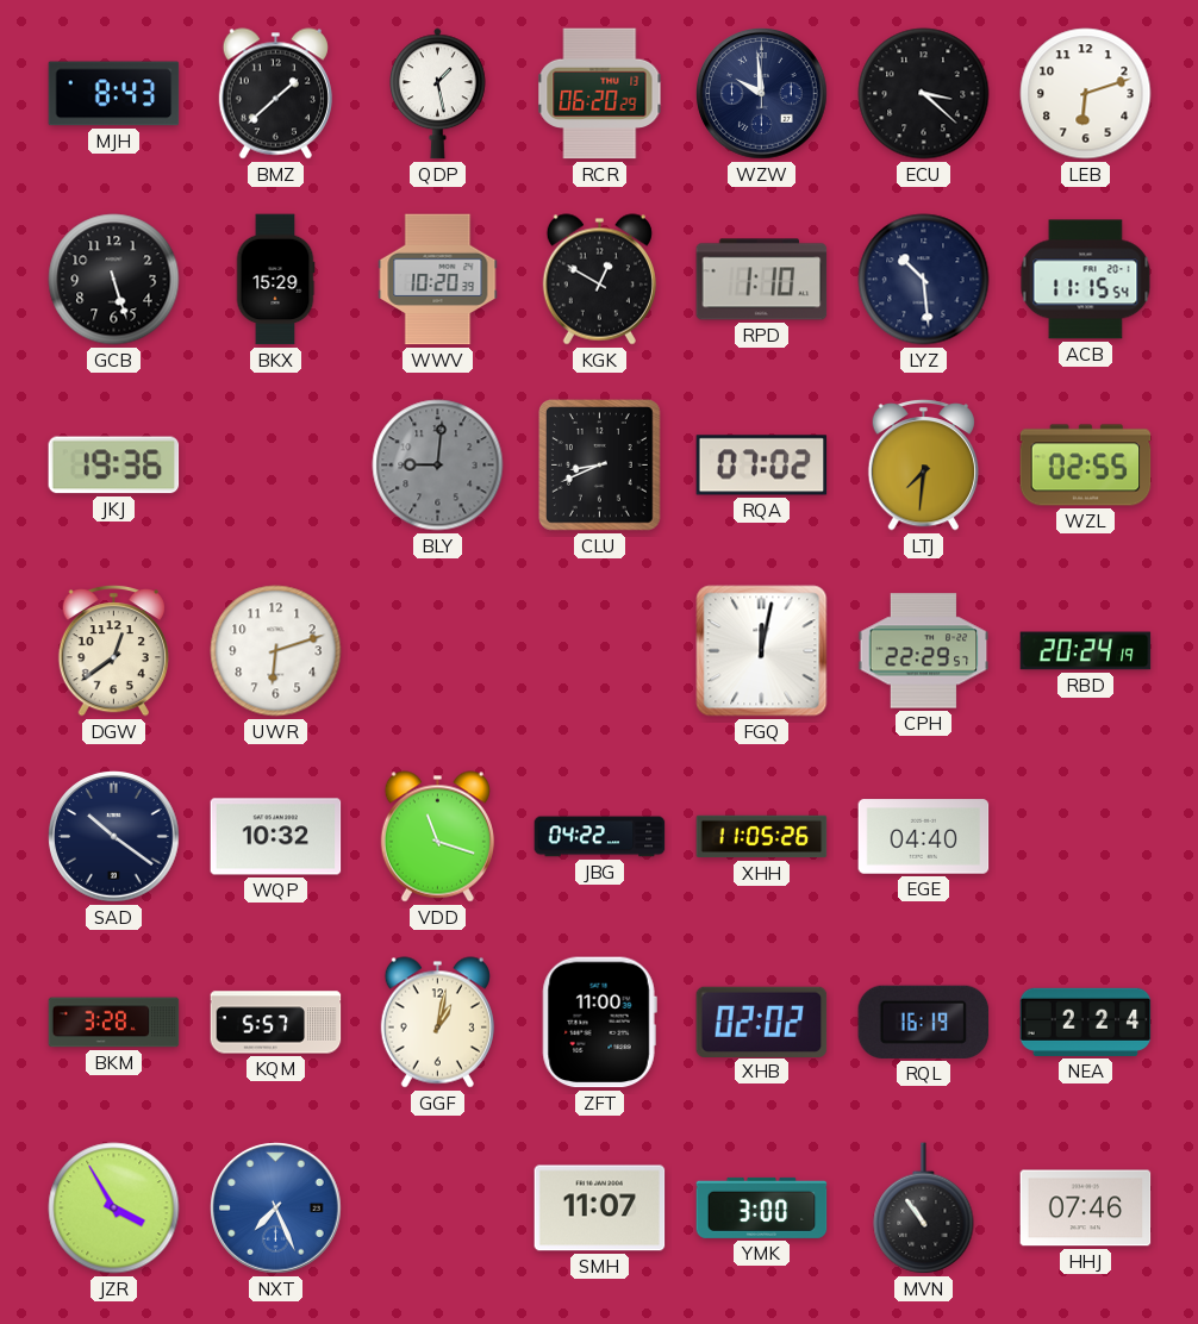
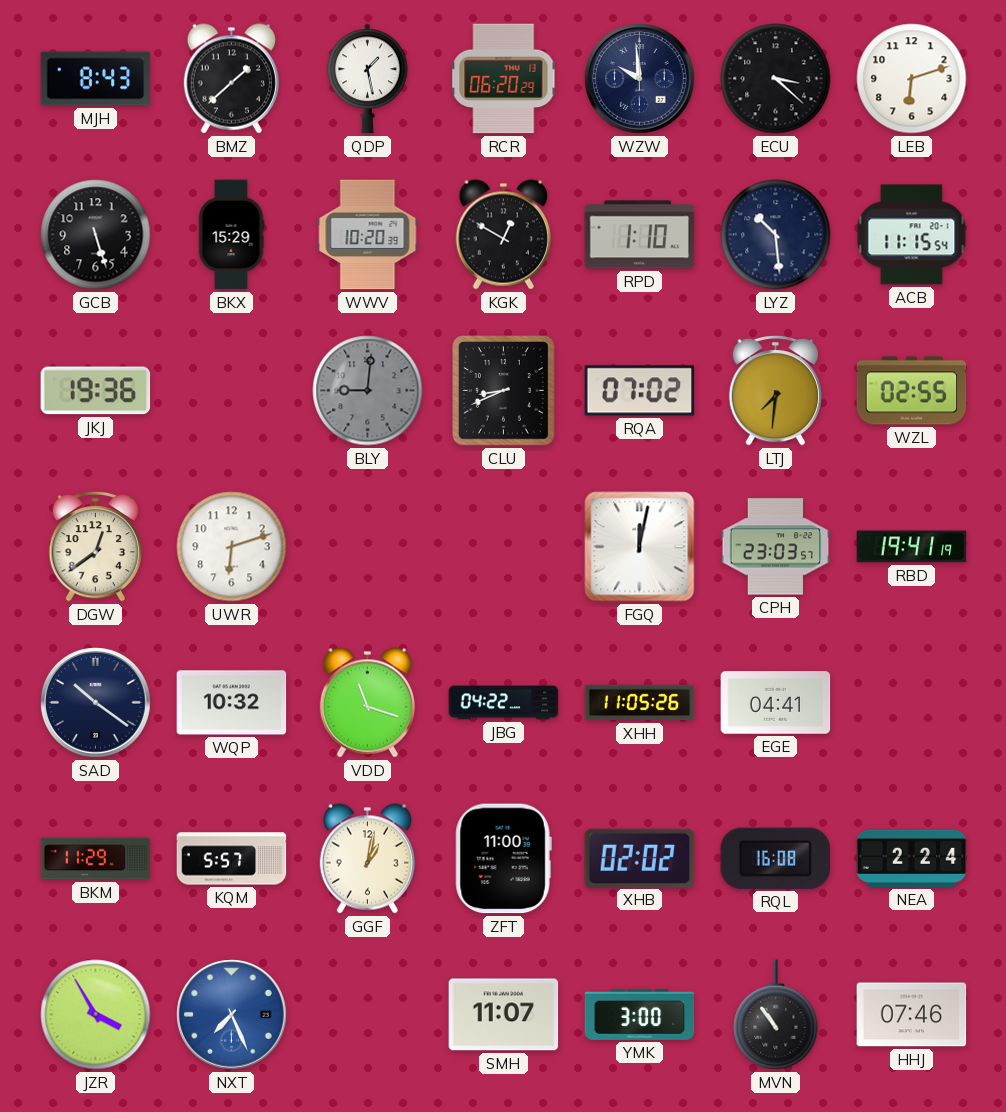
CPH: 22:29 -> 23:03 (776, 547)
RBD: 20:24 -> 19:41 (912, 547)
EGE: 04:40 -> 04:41 (776, 703)
BKM: 3:28 -> 11:29 (96, 859)
RQL: 16:19 -> 16:08 (776, 858)
